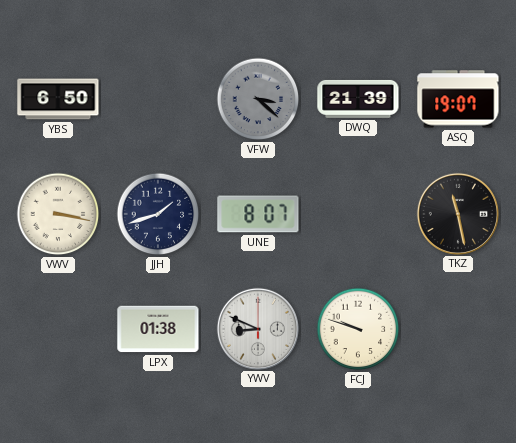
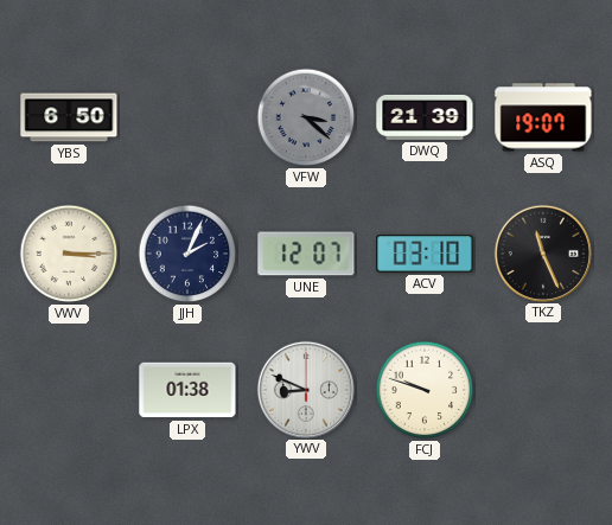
VWV: 3:17 -> 3:15 (69, 254)
JJH: 1:42 -> 2:04 (187, 254)
UNE: 8:07 -> 12:07 (306, 254)
ACV: none -> 03:10 (425, 254)
TKZ: 11:28 -> 11:26 (542, 252)
